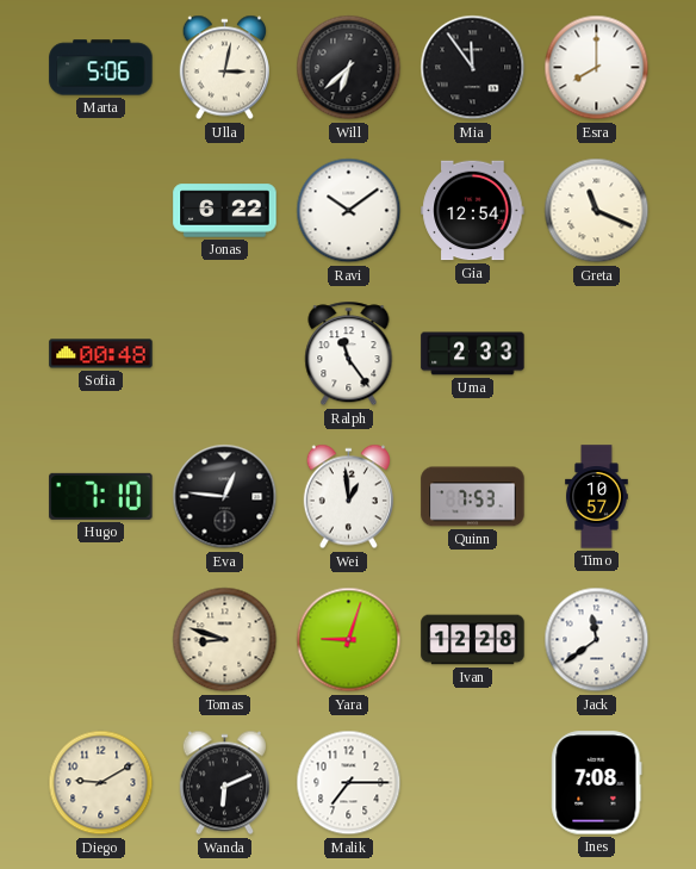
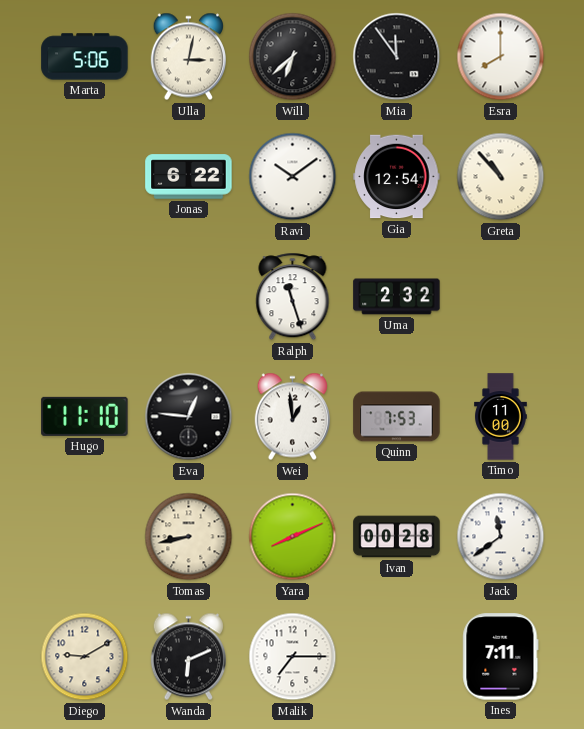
Greta: 11:19 -> 10:53 (501, 177)
Sofia: 00:48 -> none (101, 354)
Ralph: 11:24 -> 11:27 (293, 297)
Uma: 2:33 -> 2:32 (397, 297)
Hugo: 7:10 -> 11:10 (85, 416)
Timo: 10:57 -> 11:00 (501, 417)
Tomas: 8:48 -> 8:43 (189, 537)
Yara: 9:03 -> 8:11 (293, 537)
Ivan: 12:28 -> 00:28 (397, 537)
Ines: 7:08 -> 7:11 (501, 657)
